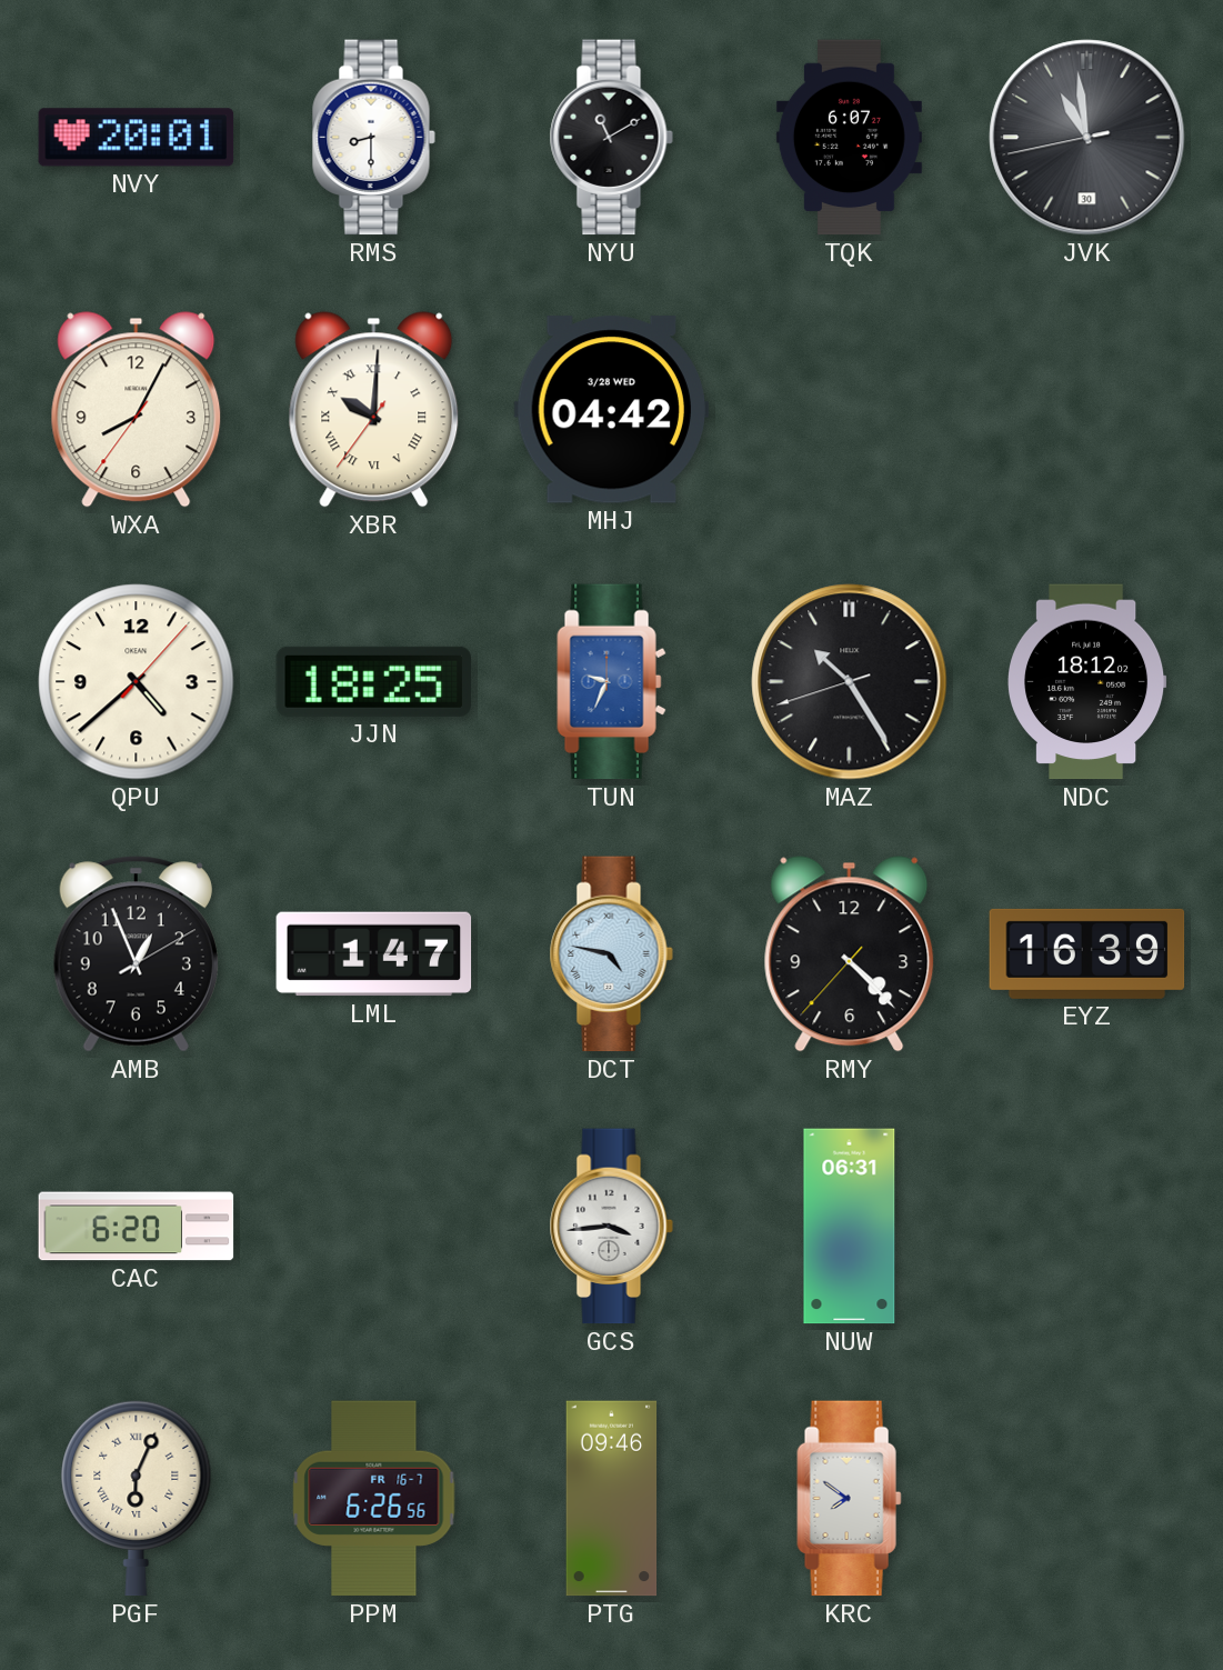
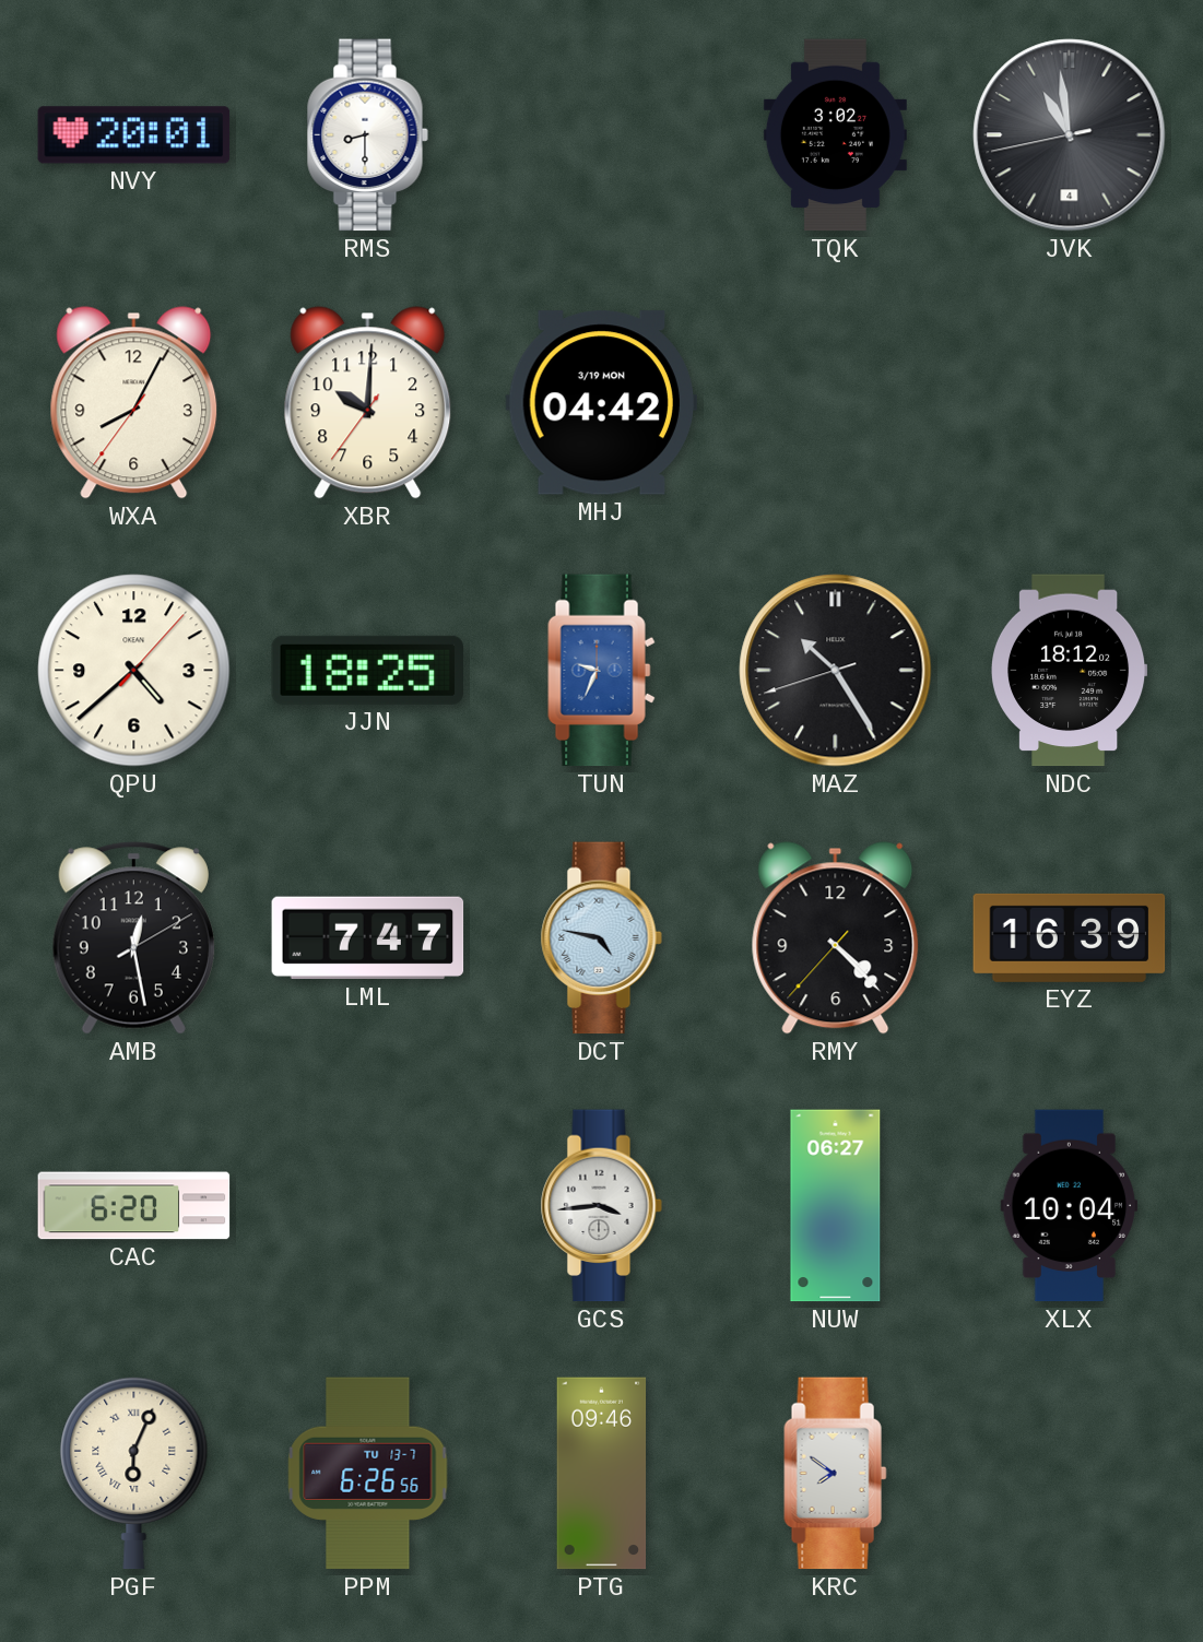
NYU: 11:10 -> none (611, 138)
TQK: 6:07 -> 3:02 (835, 135)
JVK date: 30 -> 4 (1070, 135)
XBR numerals: Roman -> Arabic (368, 403)
MHJ date: 3/28 WED -> 3/19 MON (601, 403)
AMB: 12:56 -> 12:28 (133, 938)
LML: 1:47 -> 7:47 (368, 938)
NUW: 06:31 -> 06:27 (836, 1206)
XLX: none -> 10:04 (1070, 1206)
PPM date: FR 16-7 -> TU 13-7 (368, 1474)
